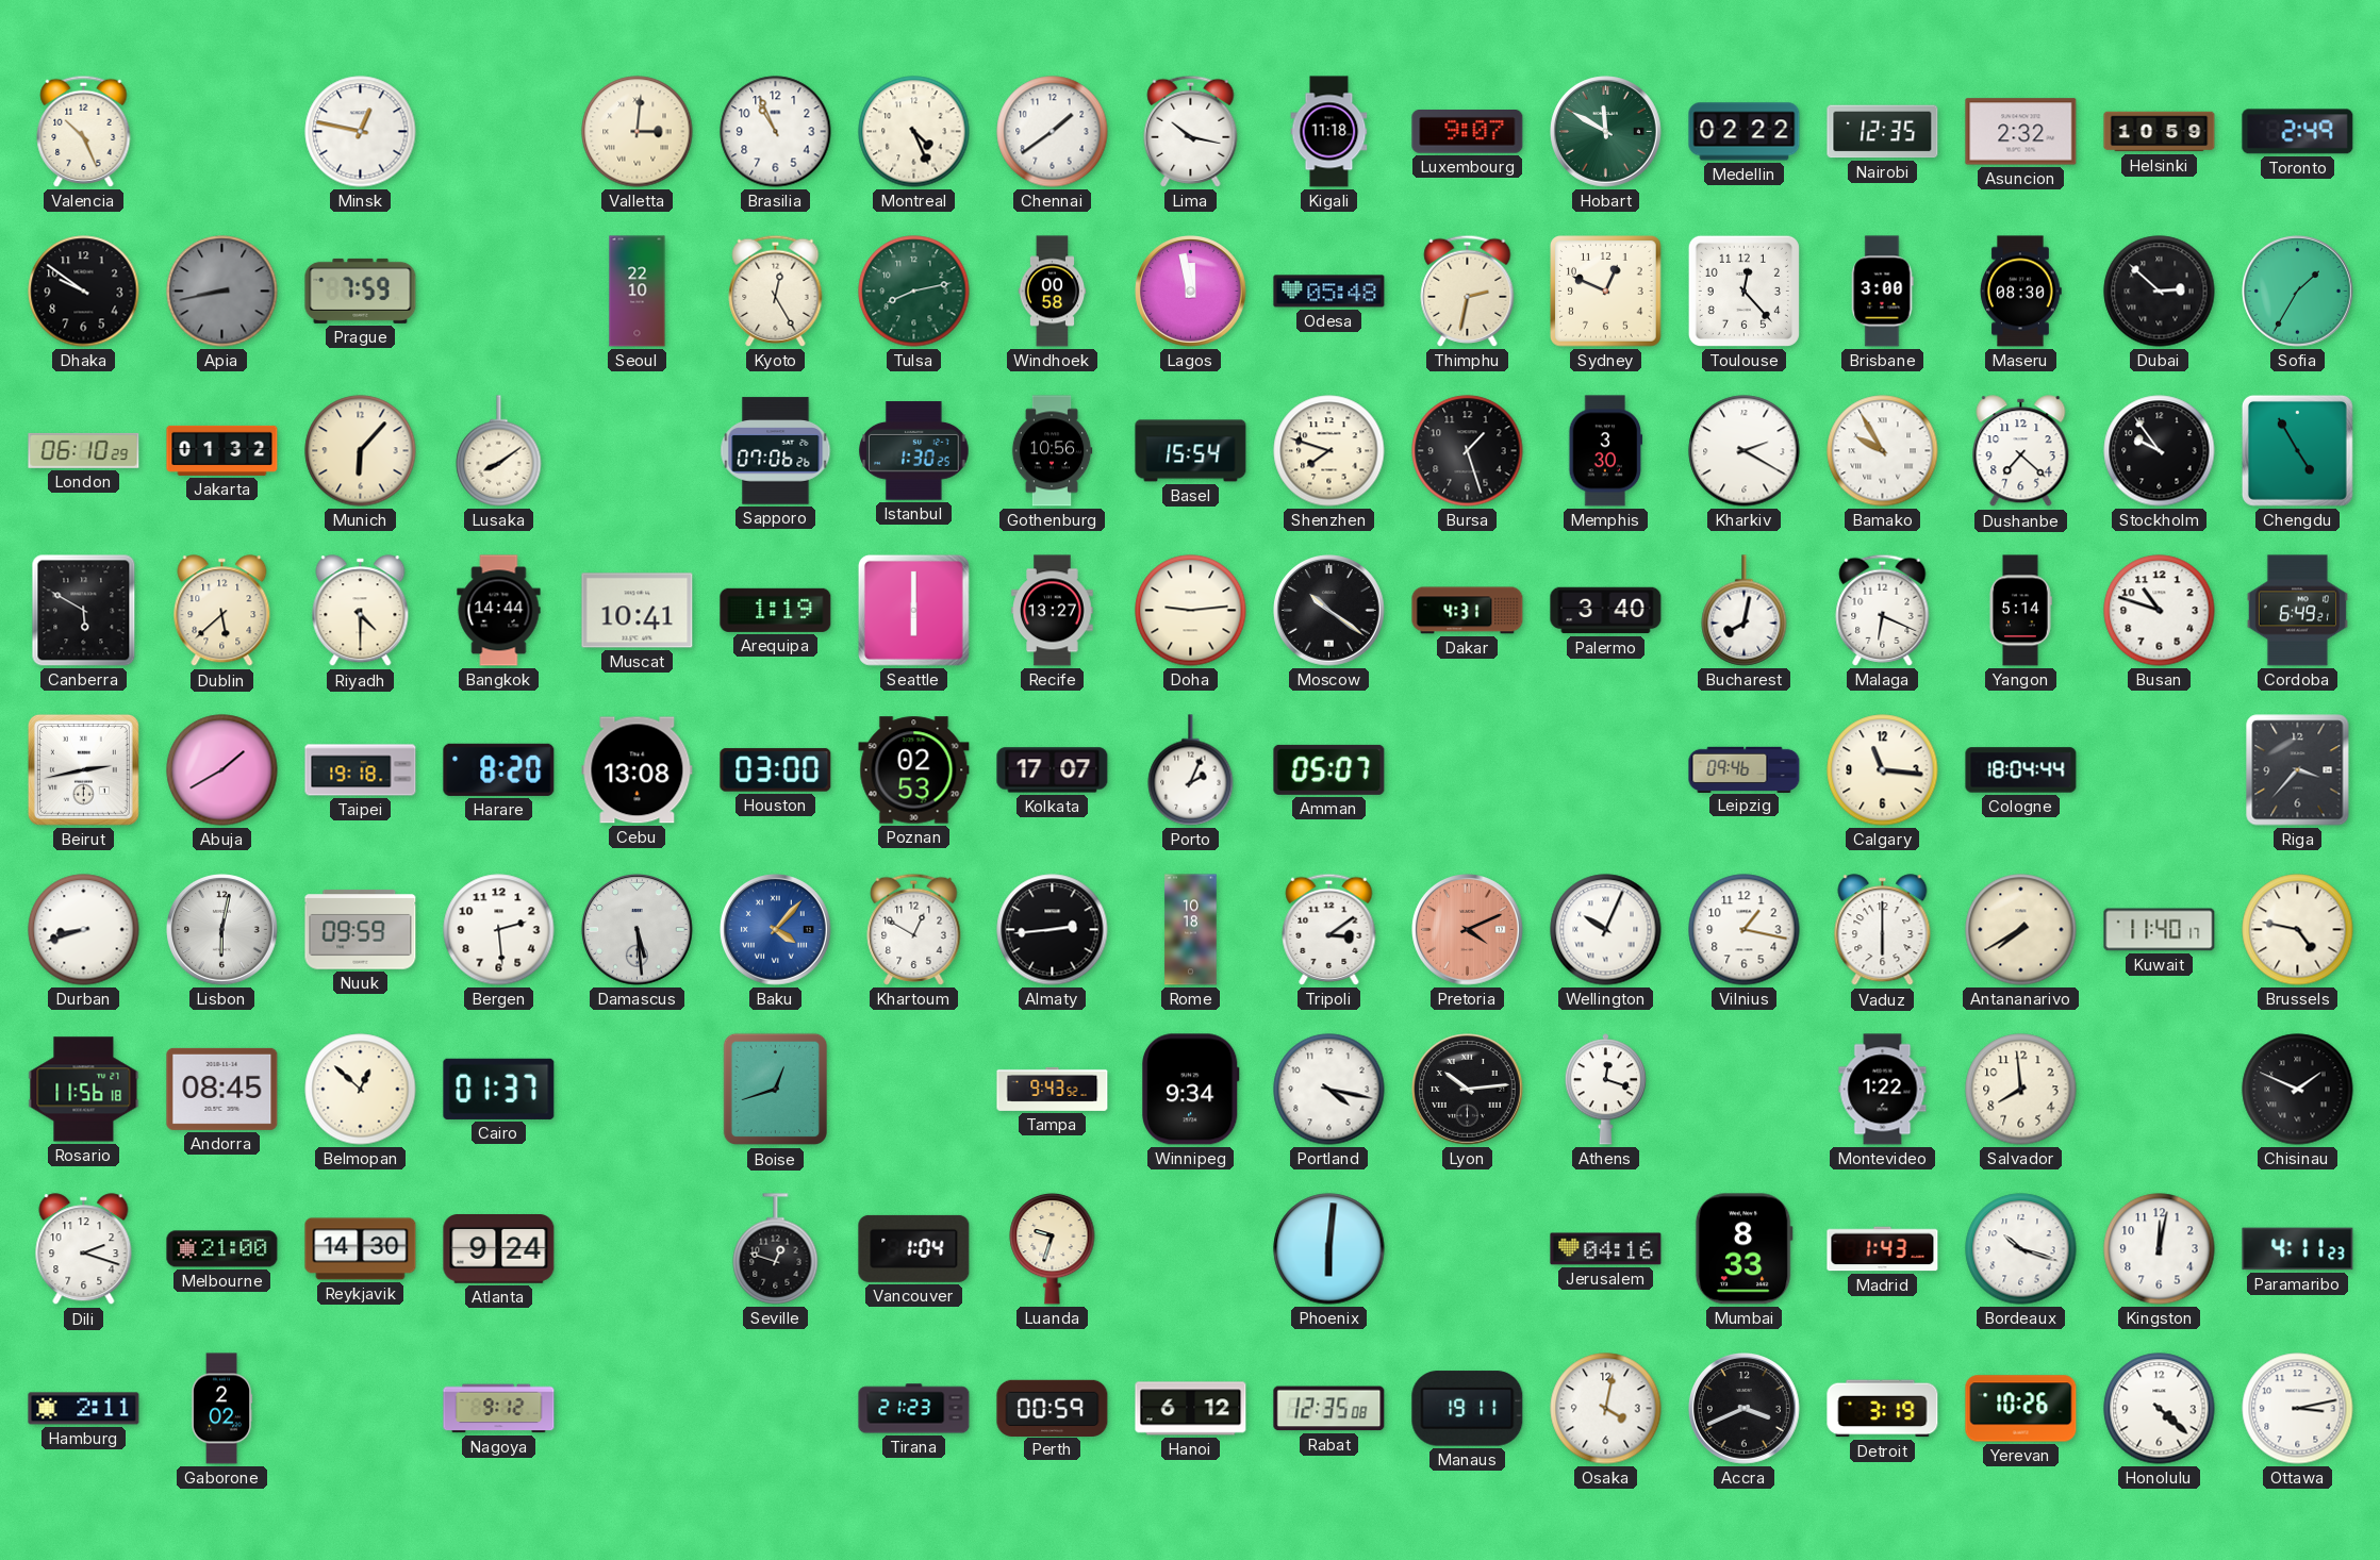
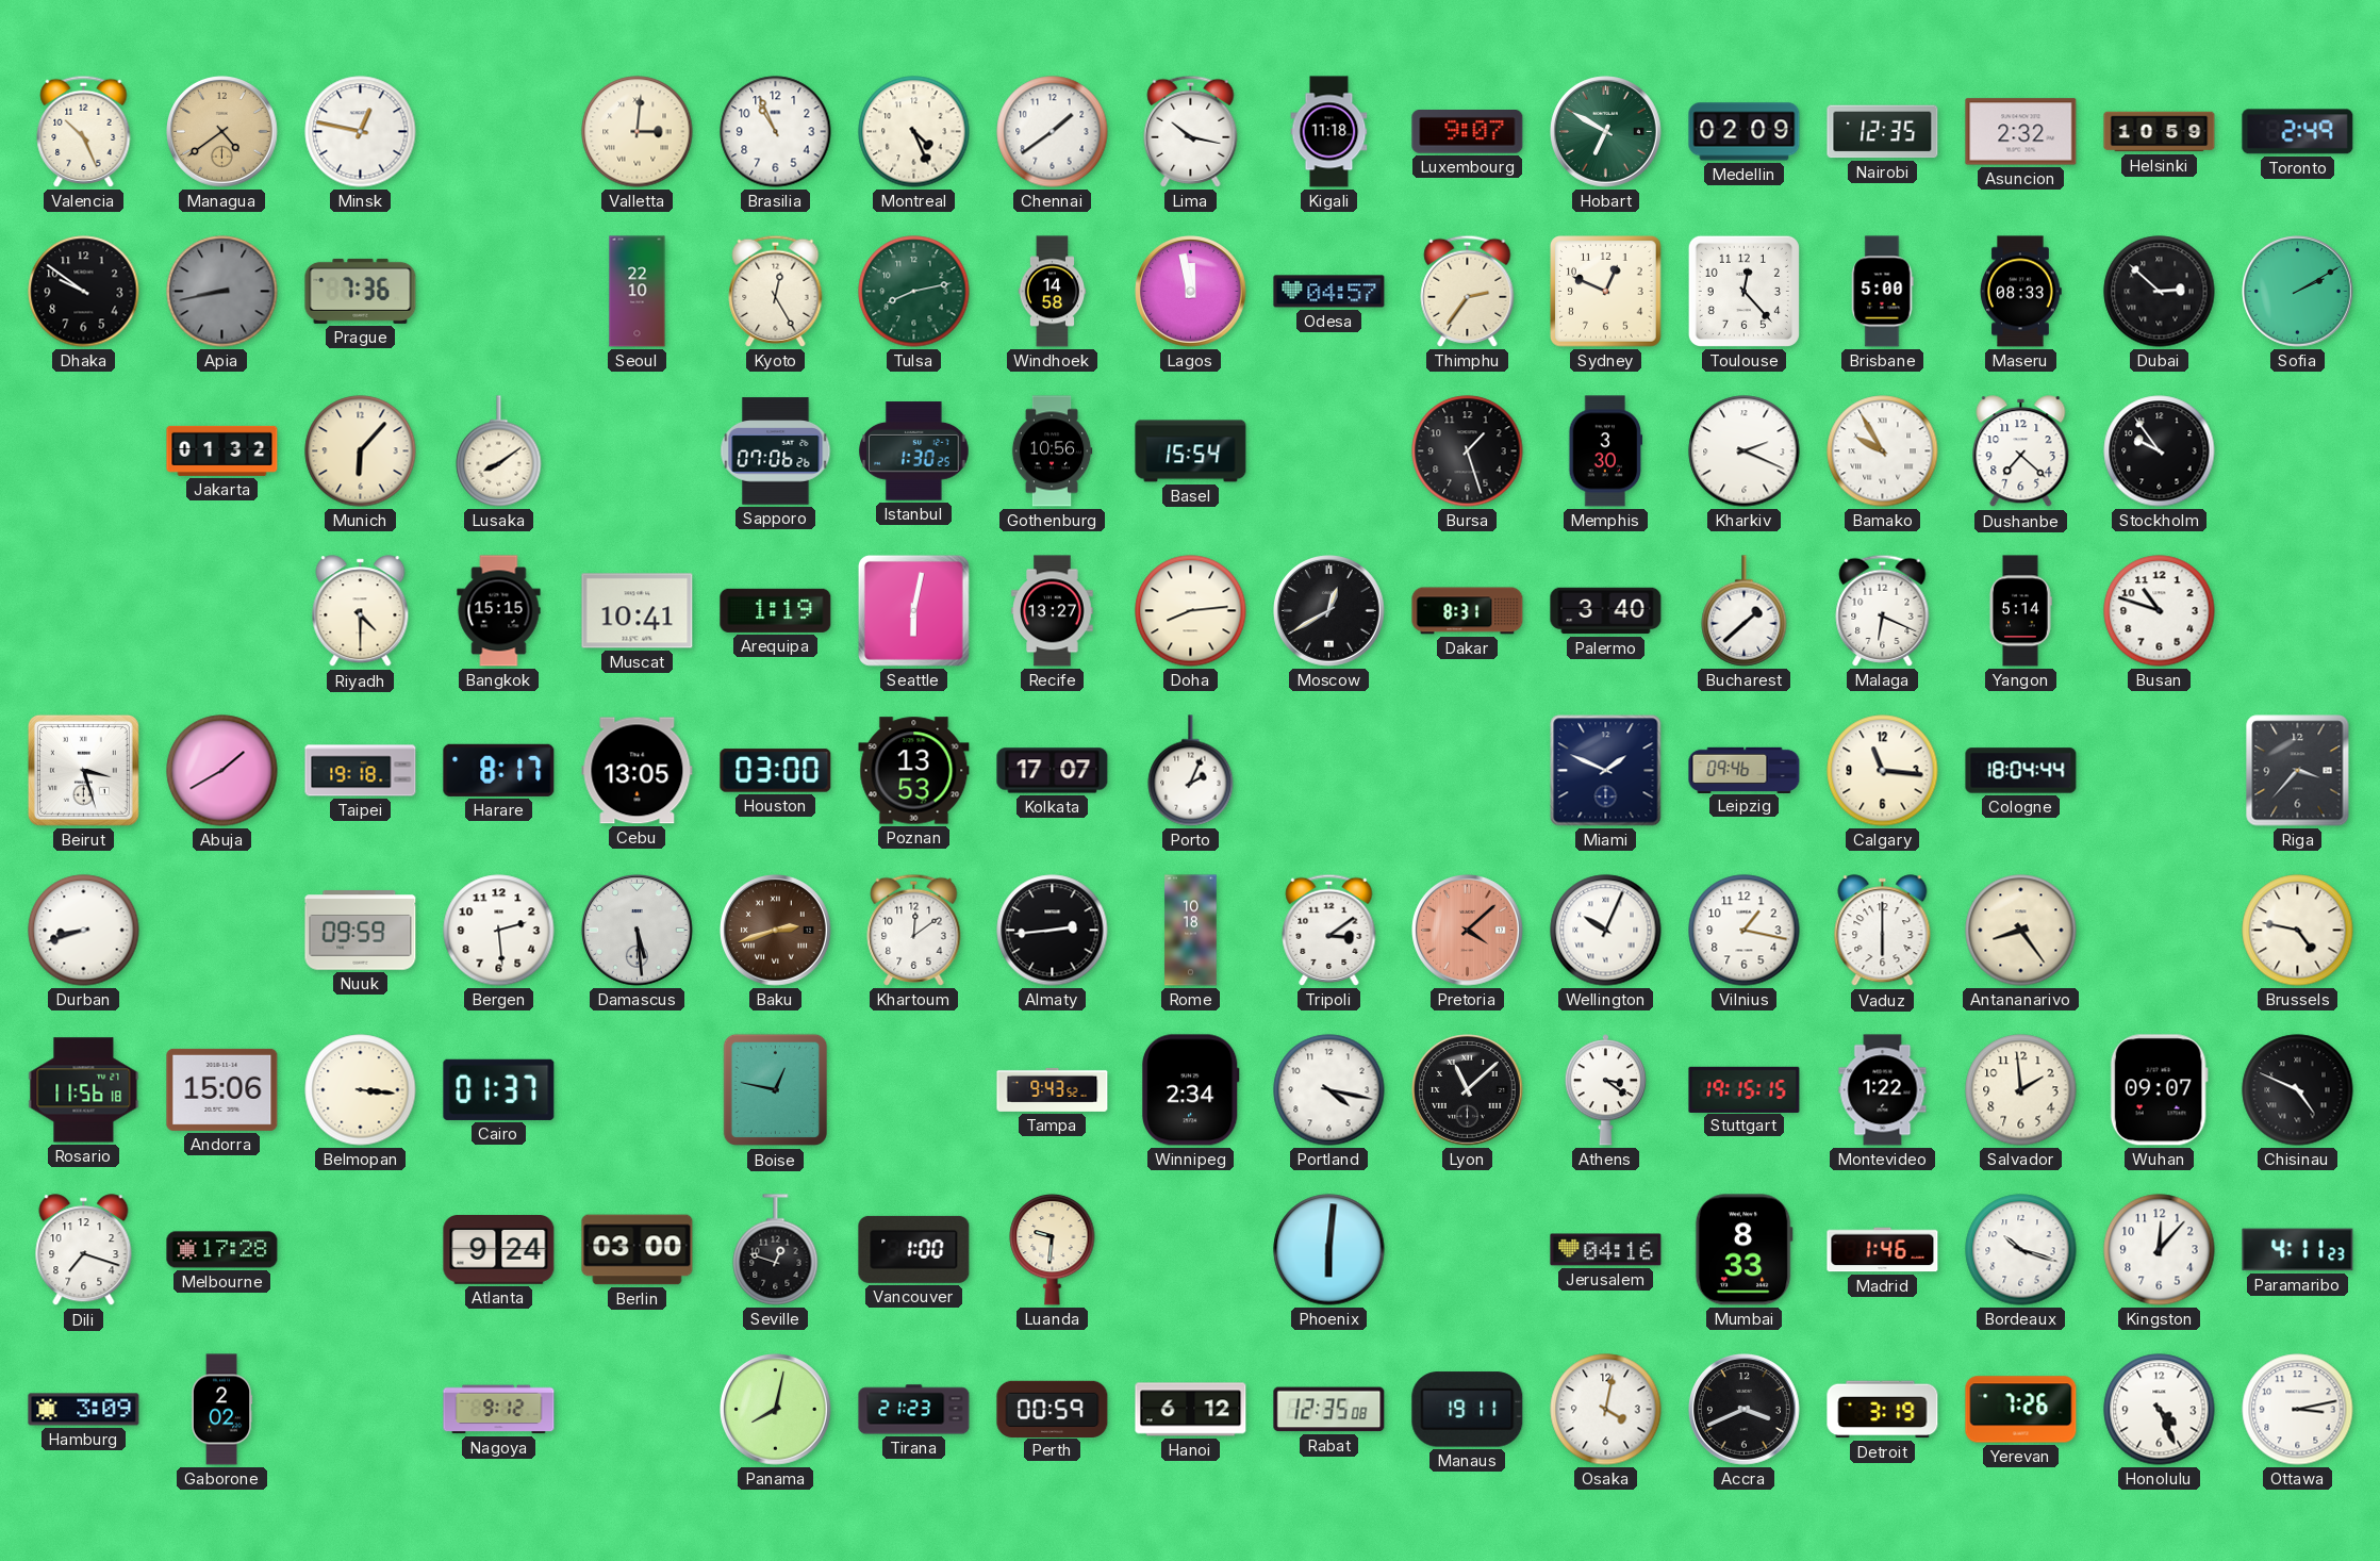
Managua: none -> 4:39 (222, 132)
Hobart: 11:50 -> 6:50 (1606, 132)
Medellin: 02:22 -> 02:09 (1745, 132)
Prague: 7:59 -> 7:36 (361, 291)
Windhoek: 00:58 -> 14:58 (1053, 292)
Odesa: 05:48 -> 04:57 (1329, 292)
Thimphu: 2:32 -> 2:36 (1468, 291)
Brisbane: 3:00 -> 5:00 (1882, 292)
Maseru: 08:30 -> 08:33 (2020, 292)
Sofia: 1:35 -> 2:10 (2298, 292)
London: 06:10 -> none (84, 450)
Shenzhen: 7:48 -> none (1329, 451)
Kharkiv: 2:20 -> 2:19 (1745, 451)
Chengdu: 4:55 -> none (2297, 450)
Canberra: 5:50 -> none (84, 611)
Dublin: 5:38 -> none (222, 611)
Bangkok: 14:44 -> 15:15 (499, 611)
Seattle: 6:00 -> 6:02 (913, 610)
Doha: 9:14 -> 8:14 (1191, 611)
Moscow: 10:21 -> 12:40 (1329, 611)
Dakar: 4:31 -> 8:31 (1468, 611)
Bucharest: 8:02 -> 1:38 (1745, 611)
Cordoba: 6:49 -> none (2297, 611)
Beirut: 2:43 -> 3:27 (83, 770)
Harare: 8:20 -> 8:17 (499, 770)
Cebu: 13:08 -> 13:05 (638, 771)
Poznan: 02:53 -> 13:53 (914, 771)
Amman: 05:07 -> none (1329, 769)
Miami: none -> 1:49 (1606, 771)
Lisbon: 6:02 -> none (222, 930)
Baku: 4:07 -> 2:42 (776, 931)
Baku dial: blue -> brown (776, 931)
Khartoum: 12:50 -> 12:09 (914, 930)
Pretoria: 4:11 -> 4:08 (1468, 931)
Antananarivo: 7:40 -> 8:24 (2021, 931)
Kuwait: 11:40 -> none (2160, 930)
Andorra: 08:45 -> 15:06 (222, 1089)
Belmopan: 12:52 -> 3:16 (361, 1090)
Boise: 12:42 -> 12:47 (775, 1090)
Winnipeg: 9:34 -> 2:34 (1191, 1090)
Lyon: 10:14 -> 11:08 (1468, 1090)
Athens: 12:18 -> 3:21 (1605, 1090)
Stuttgart: none -> 19:15 (1745, 1089)
Salvador: 7:59 -> 1:59 (2021, 1090)
Wuhan: none -> 09:07 (2159, 1090)
Chisinau: 1:49 -> 4:49 (2298, 1090)
Dili: 2:18 -> 7:18 (84, 1250)
Melbourne: 21:00 -> 17:28 (222, 1250)
Reykjavik: 14:30 -> none (361, 1249)
Berlin: none -> 03:00 (638, 1250)
Vancouver: 1:04 -> 1:00 (914, 1249)
Luanda: 9:33 -> 9:31 (1053, 1249)
Madrid: 1:43 -> 1:46 (1883, 1250)
Kingston: 12:02 -> 12:07 (2160, 1250)
Hamburg: 2:11 -> 3:09 (84, 1410)
Panama: none -> 8:02 (776, 1410)
Yerevan: 10:26 -> 7:26 (2021, 1410)
Honolulu: 4:22 -> 4:26 (2160, 1410)
